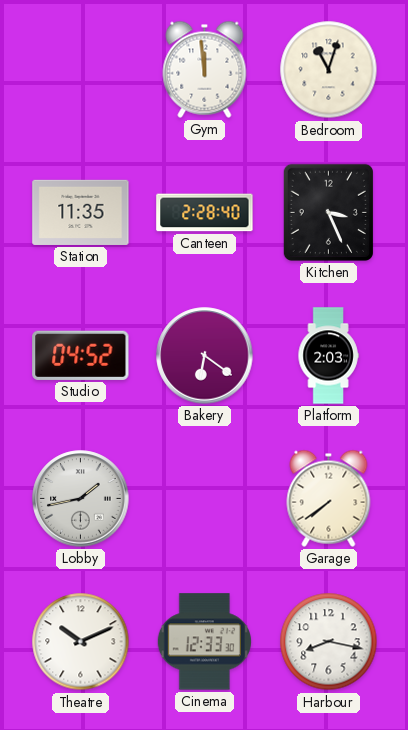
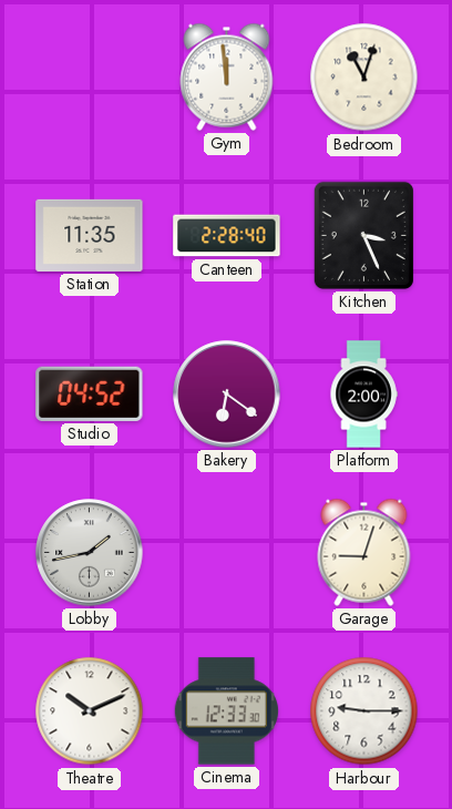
Platform: 2:03 -> 2:00 (363, 395)
Garage: 7:39 -> 9:03 (364, 552)
Harbour: 8:17 -> 9:15 (364, 711)
